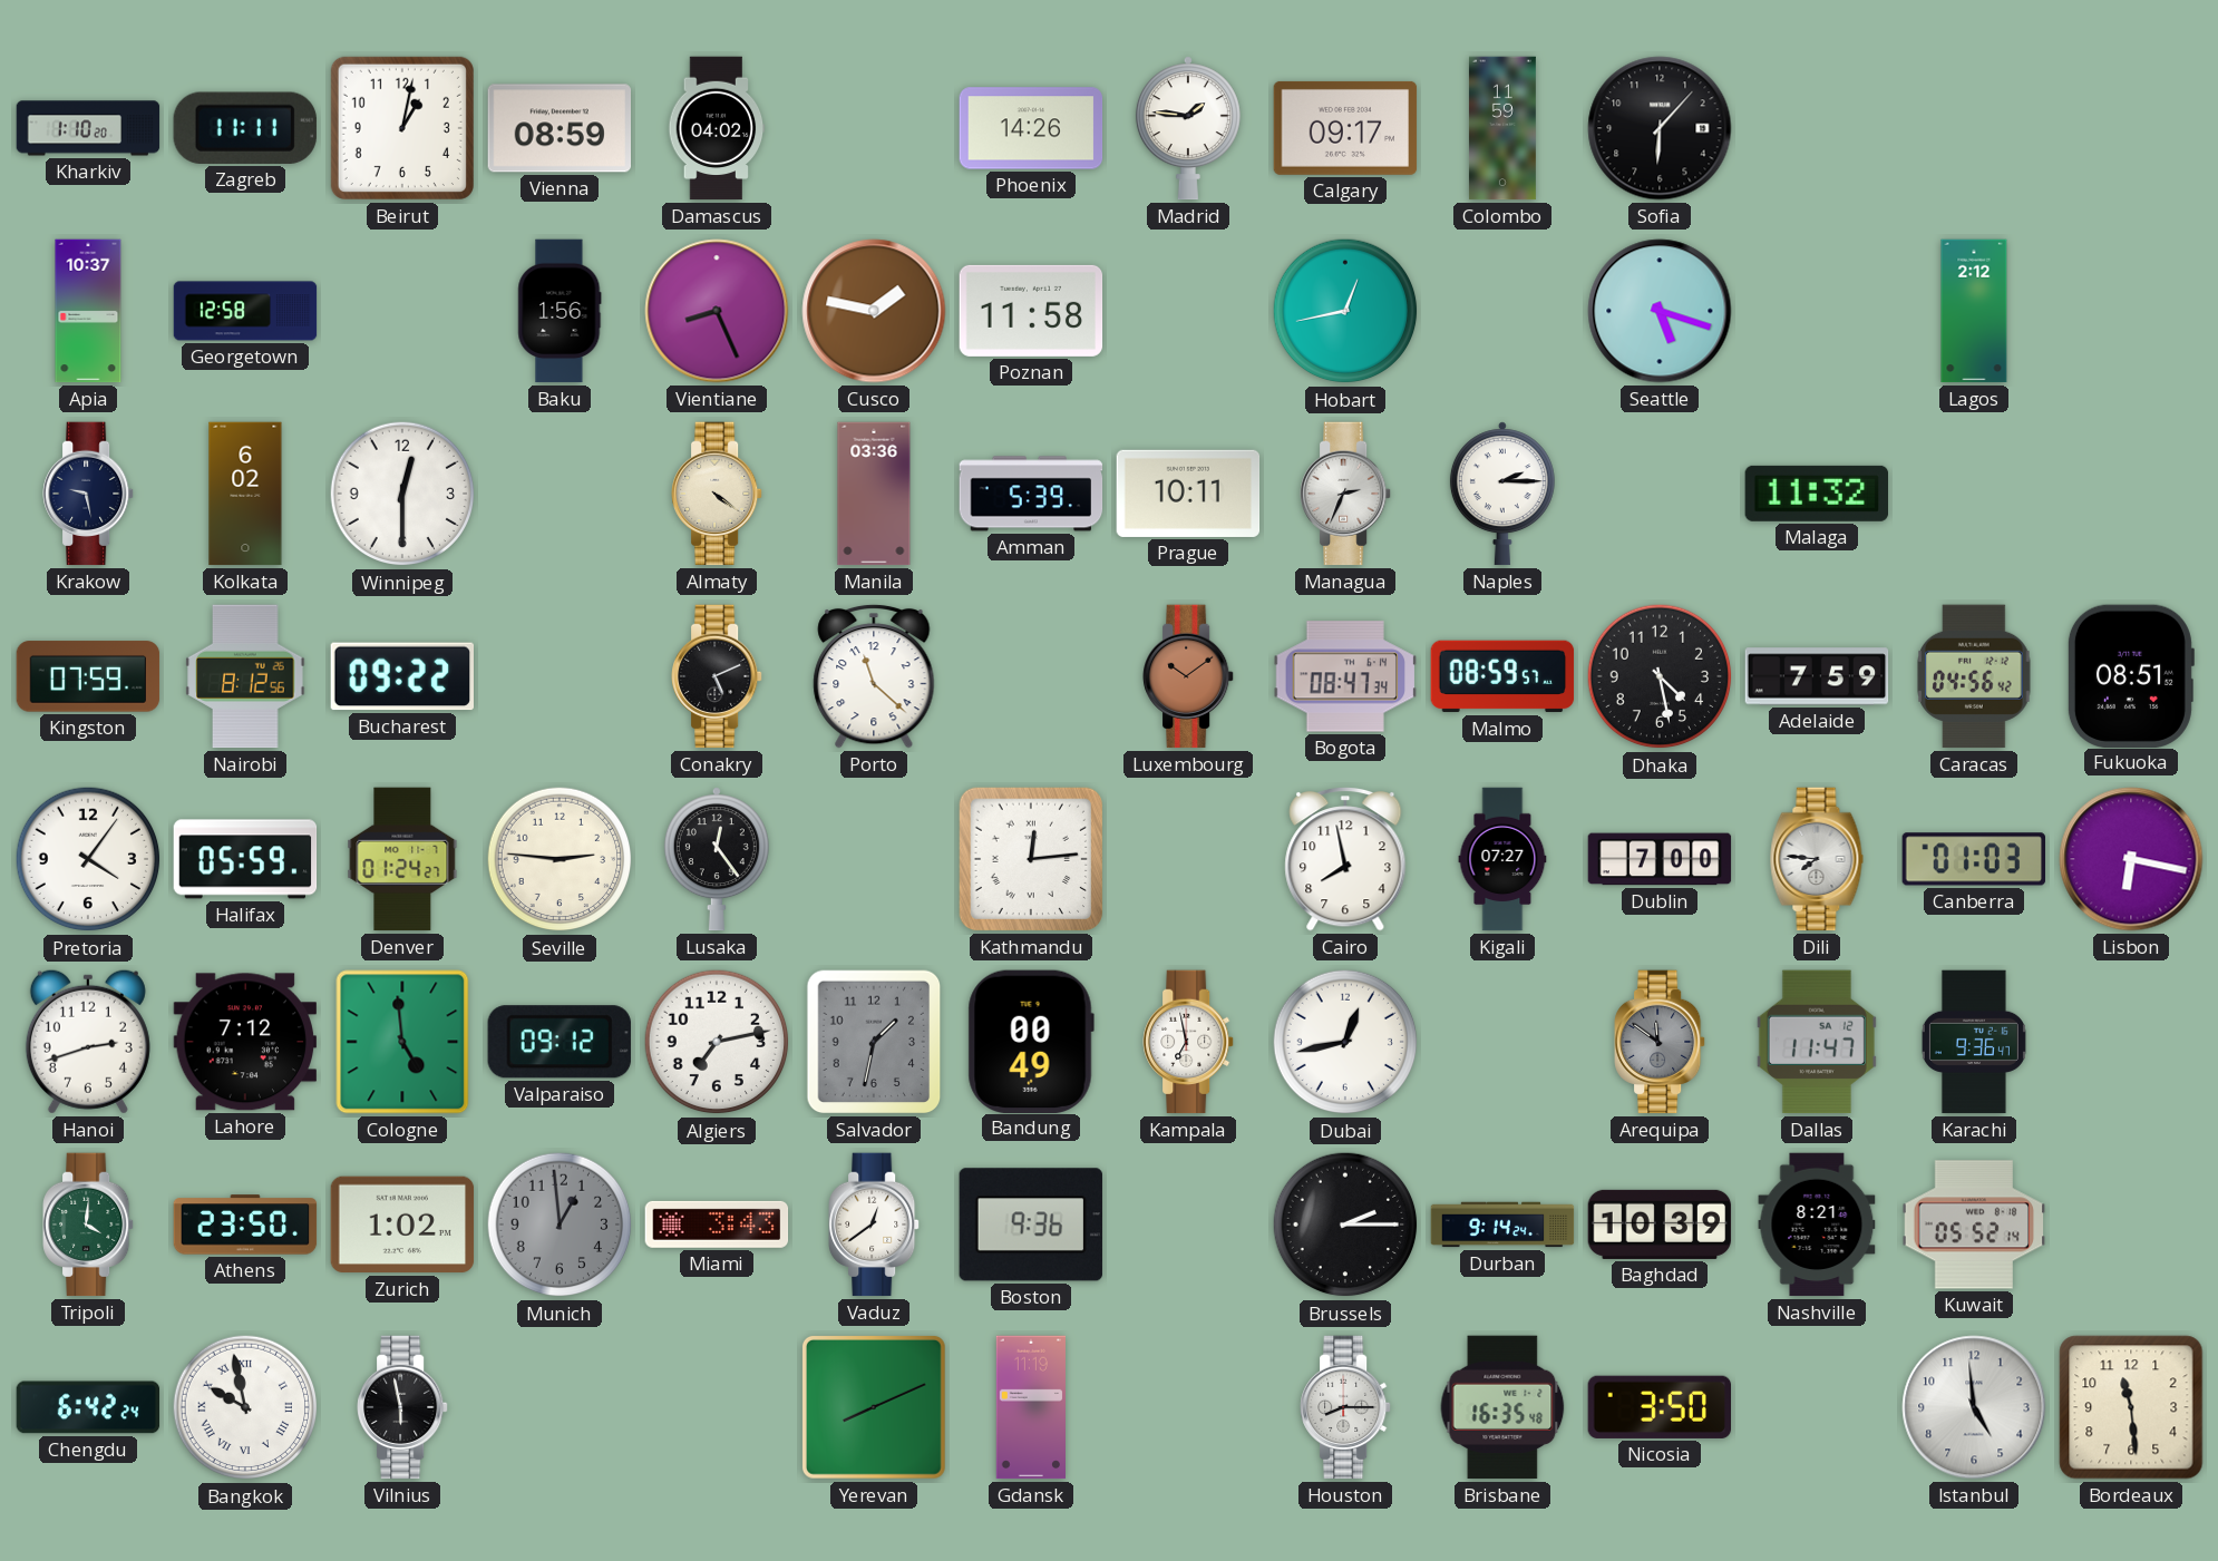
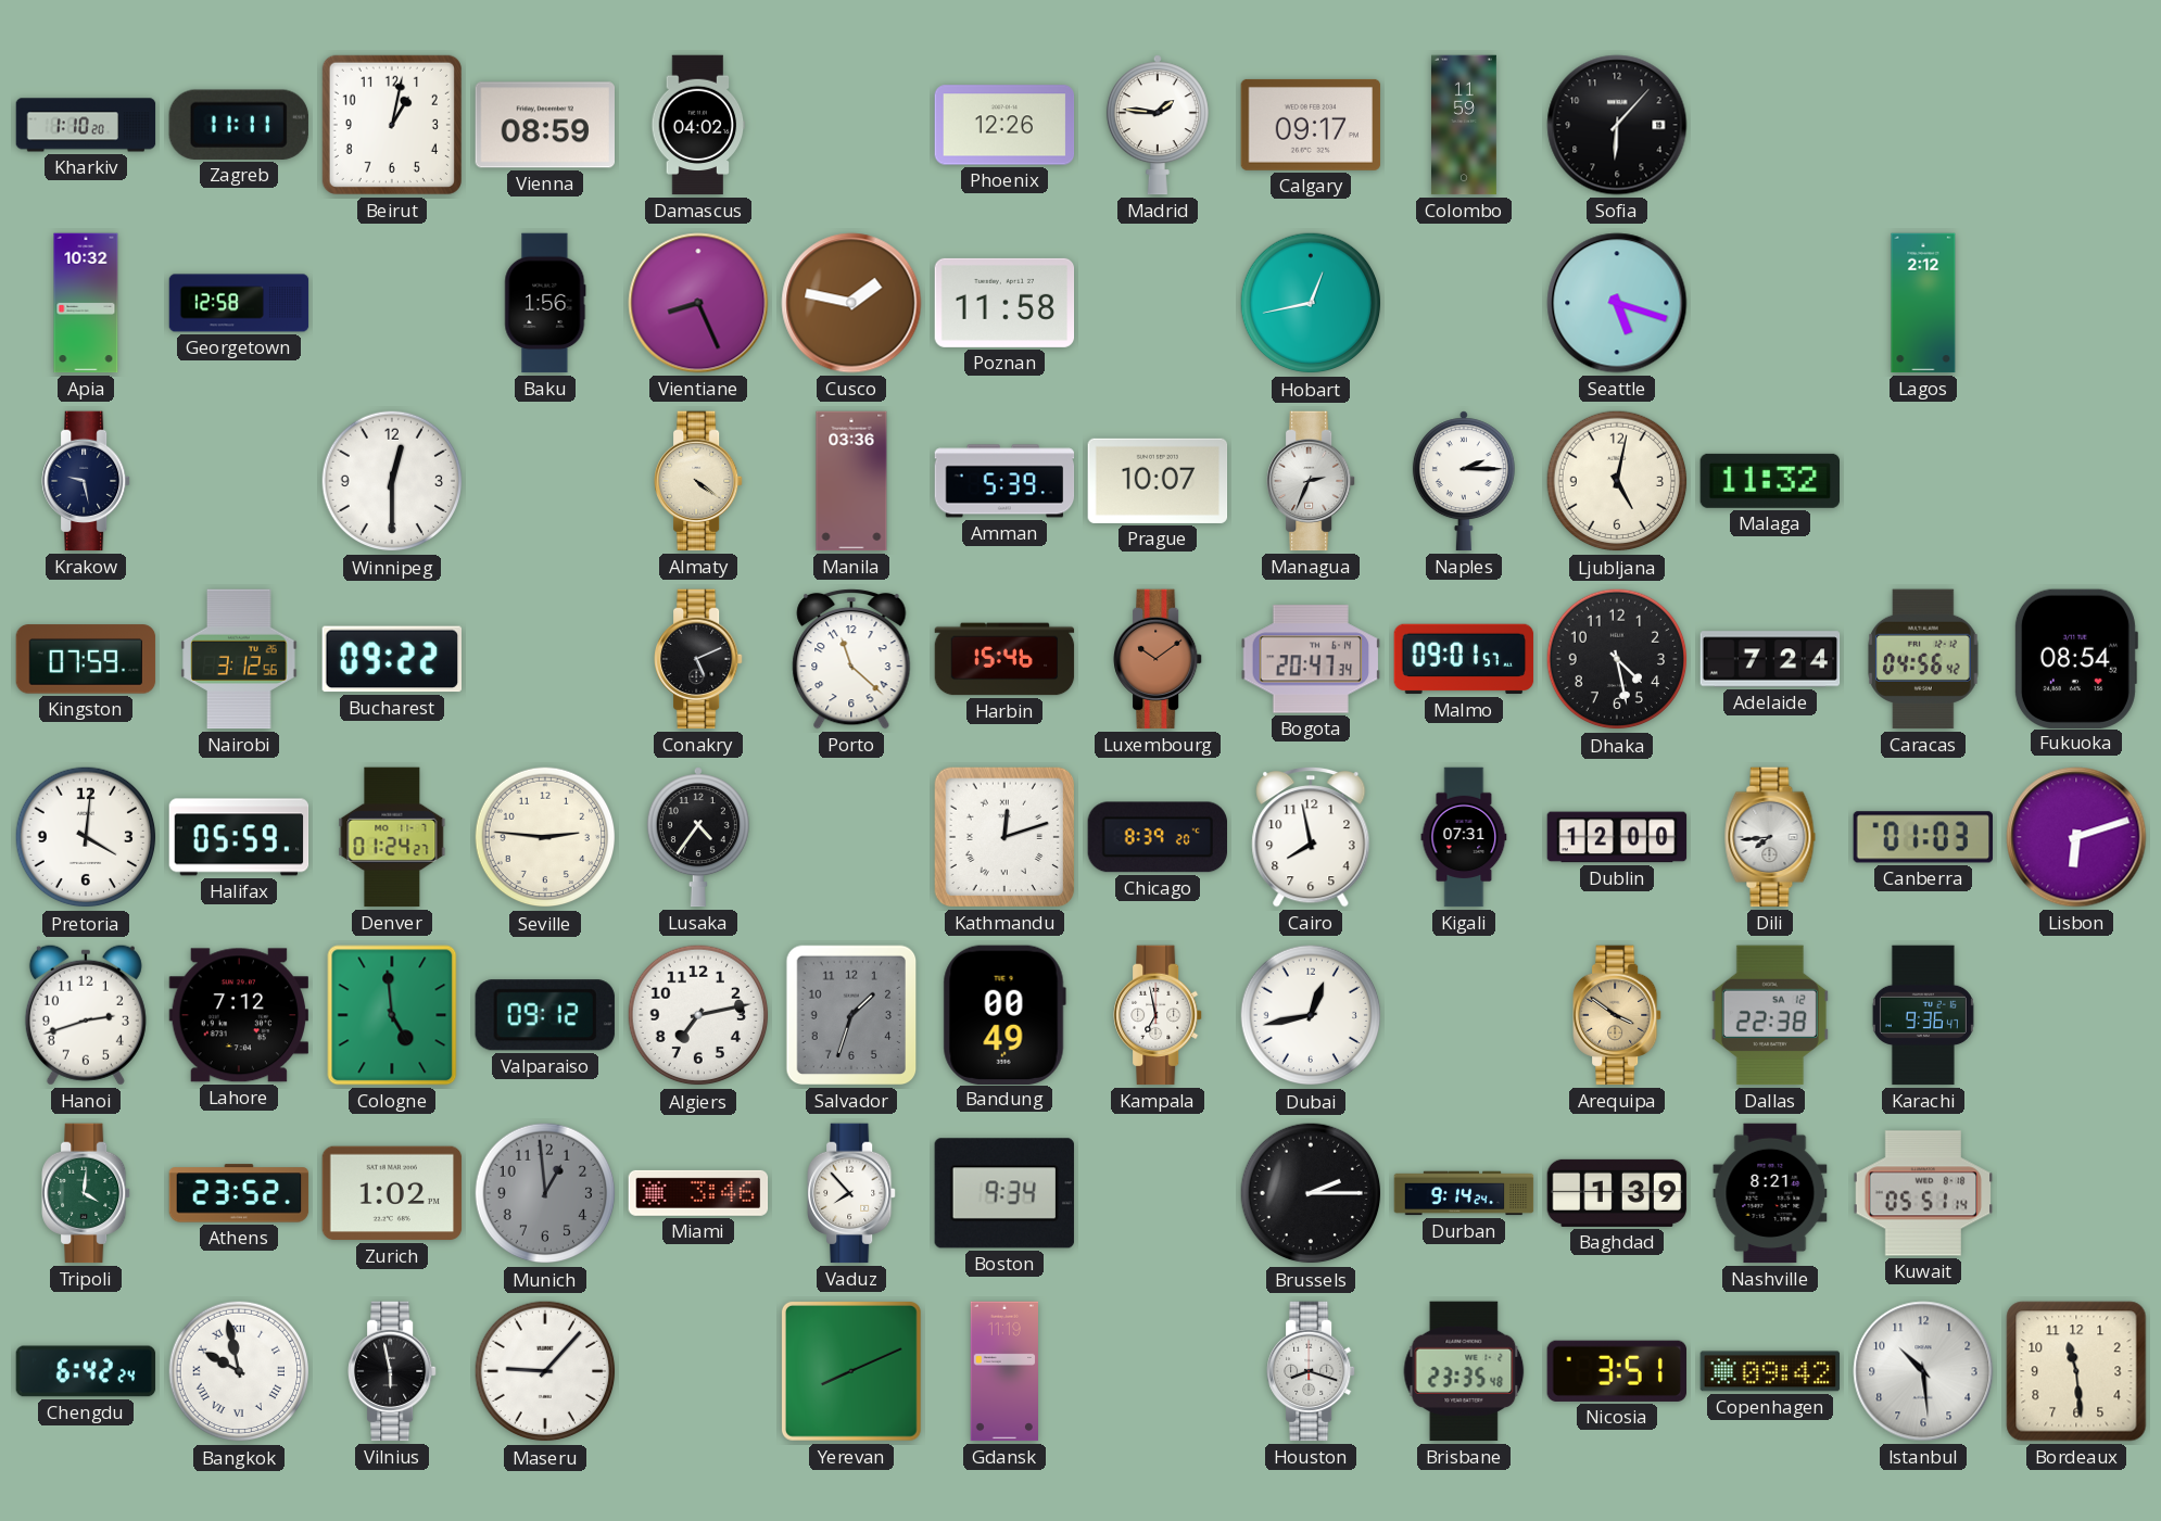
Phoenix: 14:26 -> 12:26 (1004, 125)
Apia: 10:37 -> 10:32 (86, 303)
Kolkata: 6:02 -> none (245, 494)
Prague: 10:11 -> 10:07 (1158, 481)
Ljubljana: none -> 5:02 (1617, 481)
Nairobi: 8:12 -> 3:12 (239, 659)
Harbin: none -> 15:46 (1004, 659)
Bogota: 08:47 -> 20:47 (1311, 659)
Malmo: 08:59 -> 09:01 (1464, 659)
Adelaide: 7:59 -> 7:24 (1770, 659)
Fukuoka: 08:51 -> 08:54 (2075, 658)
Pretoria: 4:06 -> 4:01 (86, 837)
Lusaka: 12:24 -> 4:36 (698, 837)
Kathmandu: 12:14 -> 12:12 (1004, 837)
Chicago: none -> 8:39 (1157, 837)
Kigali: 07:27 -> 07:31 (1464, 837)
Dublin: 7:00 -> 12:00 (1617, 837)
Dili: 7:46 -> 7:44 (1770, 837)
Lisbon: 6:17 -> 6:12 (2076, 837)
Salvador: 1:32 -> 1:33 (851, 1015)
Arequipa: 11:51 -> 3:51 (1618, 1015)
Arequipa dial: grey -> champagne (1618, 1015)
Dallas: 11:47 -> 22:38 (1770, 1015)
Athens: 23:50 -> 23:52 (239, 1193)
Miami: 3:43 -> 3:46 (698, 1193)
Vaduz: 12:39 -> 7:53 (852, 1193)
Boston: 9:36 -> 9:34 (1004, 1193)
Baghdad: 10:39 -> 1:39 (1617, 1193)
Kuwait: 05:52 -> 05:51 (1923, 1193)
Maseru: none -> 9:07 (545, 1371)
Houston: 8:15 -> 8:18 (1312, 1371)
Brisbane: 16:35 -> 23:35 (1464, 1371)
Nicosia: 3:50 -> 3:51 (1616, 1371)
Copenhagen: none -> 09:42 (1770, 1371)
Istanbul: 4:59 -> 10:29 (1923, 1371)
